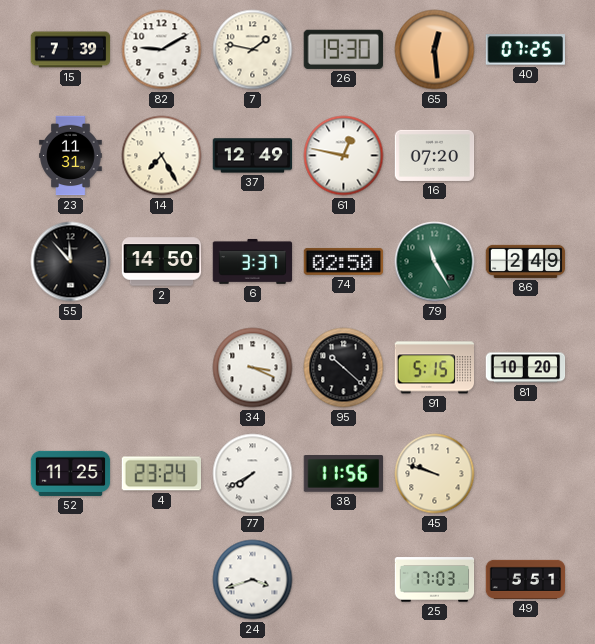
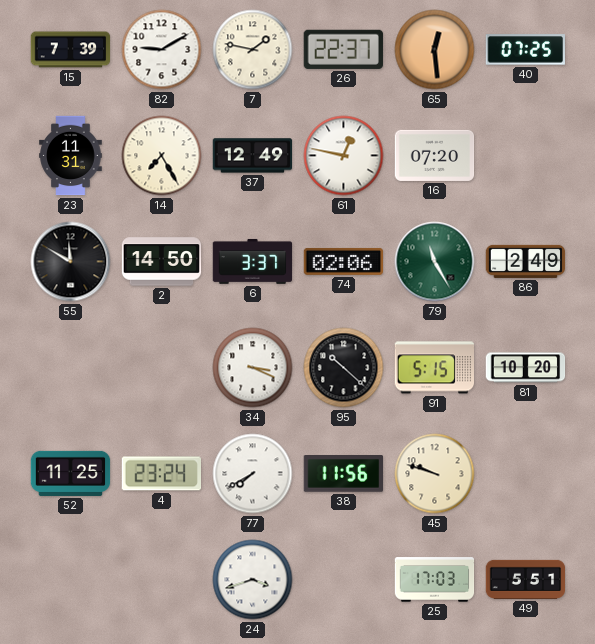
26: 19:30 -> 22:37 (343, 49)
55: 11:53 -> 11:50 (71, 262)
74: 02:50 -> 02:06 (344, 261)
